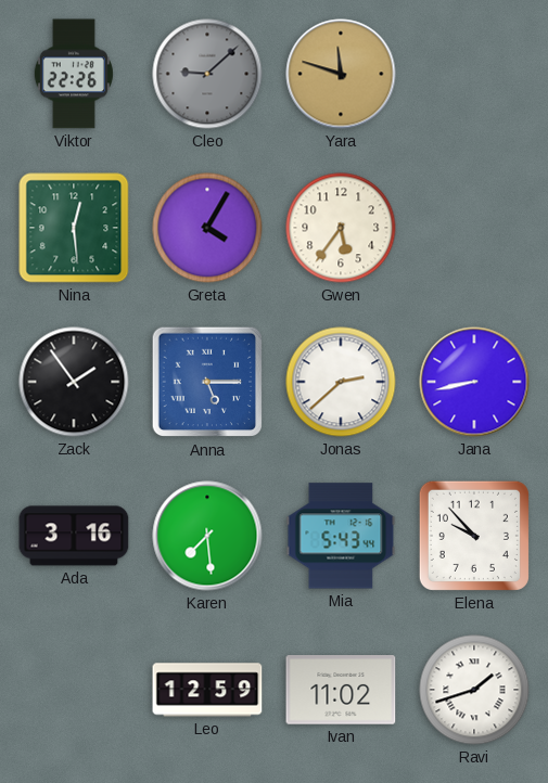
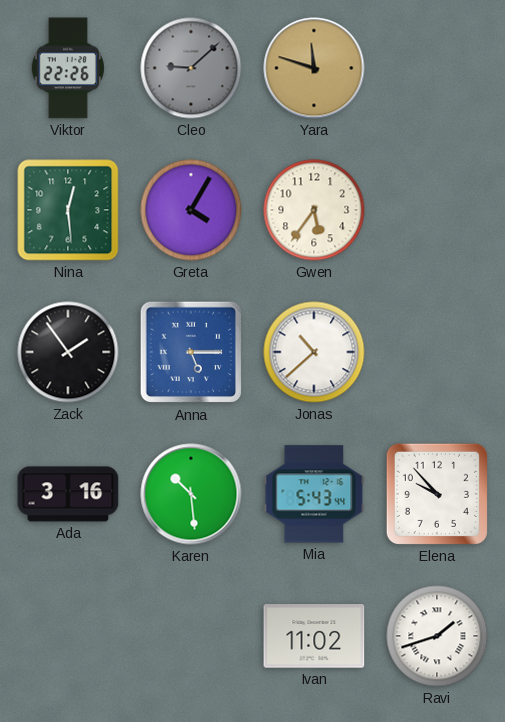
Jonas: 2:38 -> 10:38 (314, 352)
Jana: 8:43 -> none (474, 382)
Karen: 7:29 -> 10:29 (191, 494)
Leo: 12:59 -> none (207, 690)
